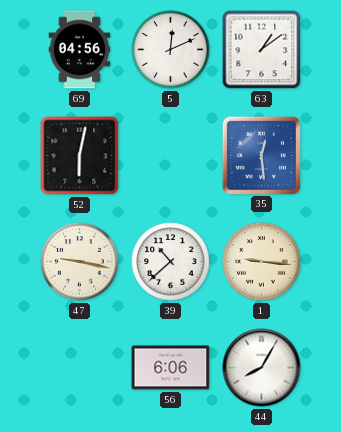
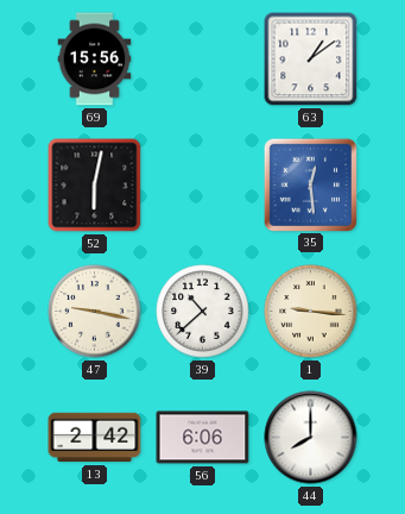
69: 04:56 -> 15:56 (95, 59)
5: 12:11 -> none (171, 50)
13: none -> 2:42 (95, 438)
44: 8:05 -> 8:00 (311, 438)
